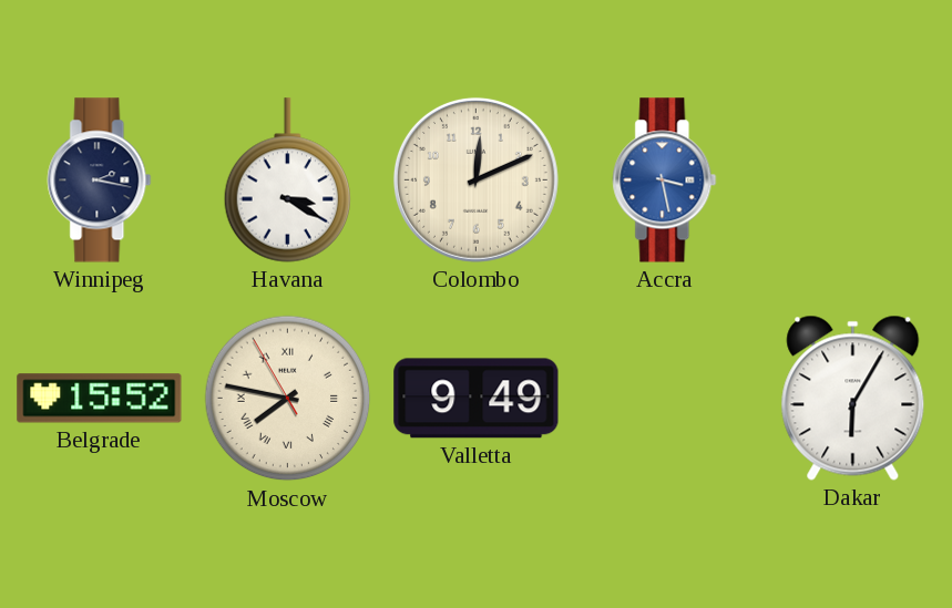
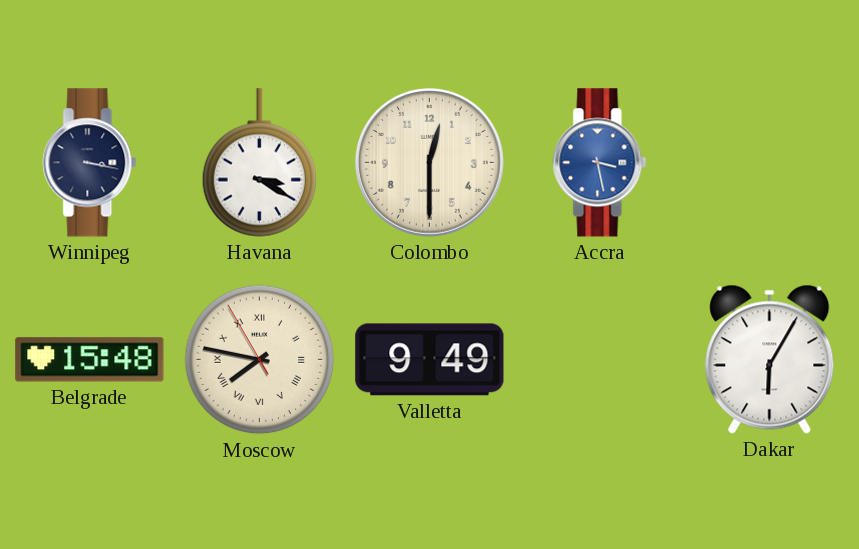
Winnipeg: 2:17 -> 3:17 (90, 163)
Colombo: 12:11 -> 12:30 (429, 162)
Belgrade: 15:52 -> 15:48 (90, 360)
